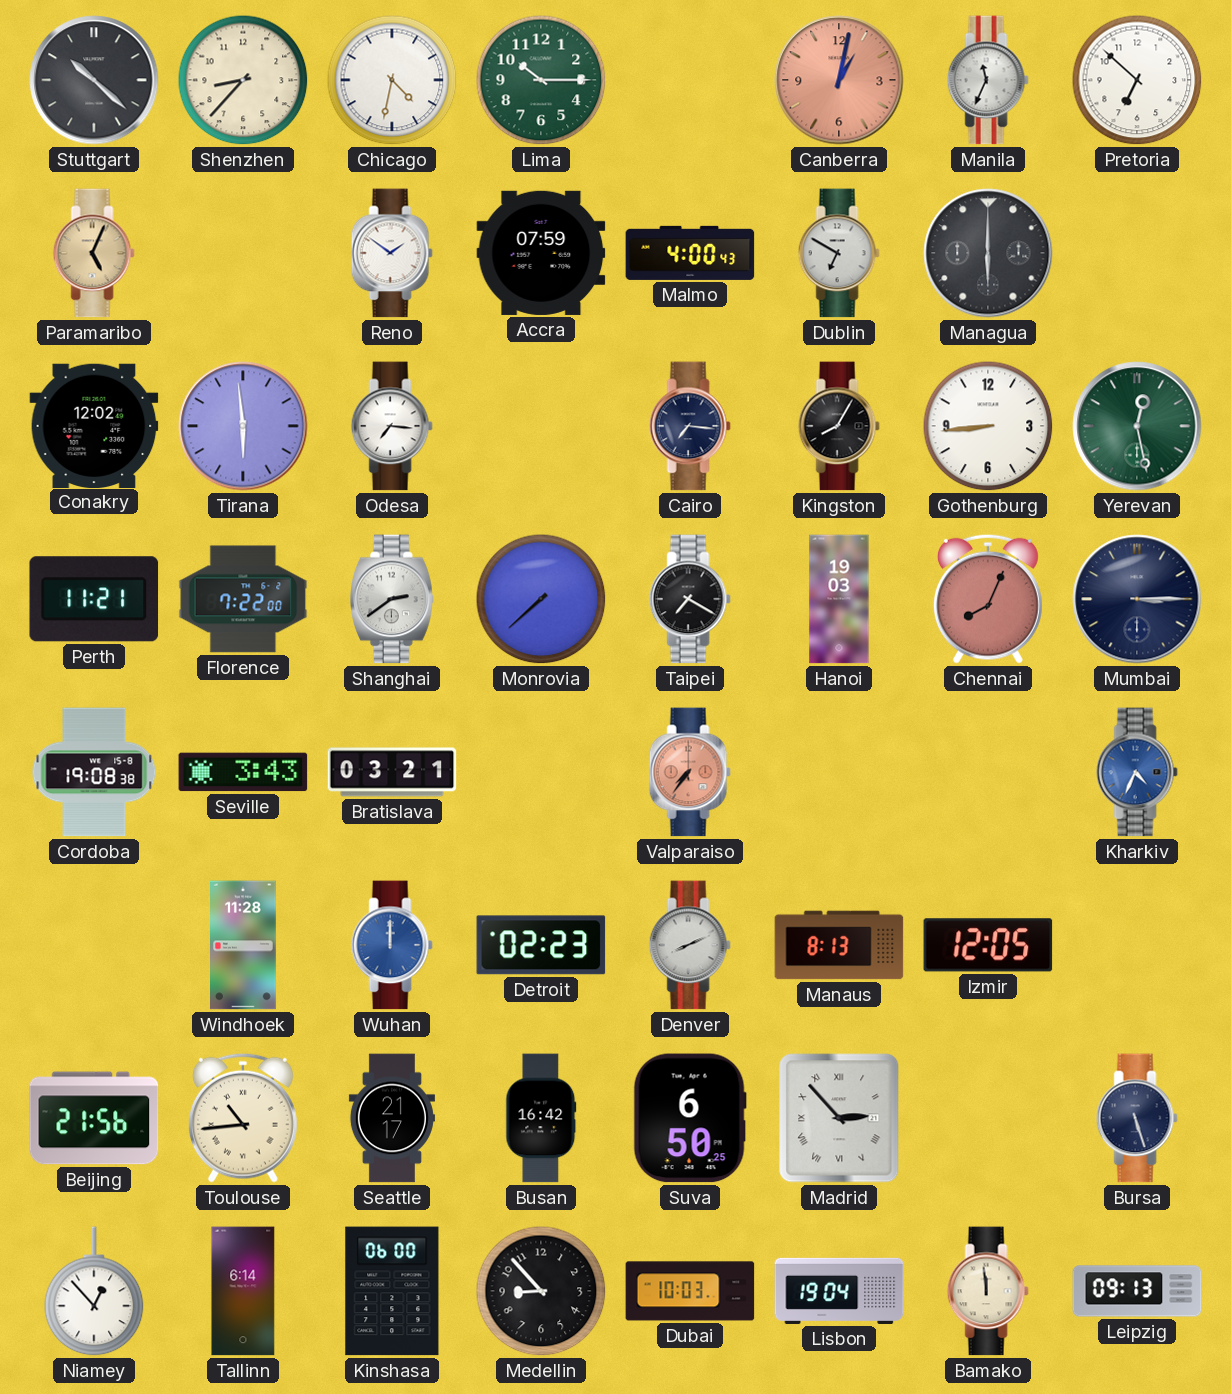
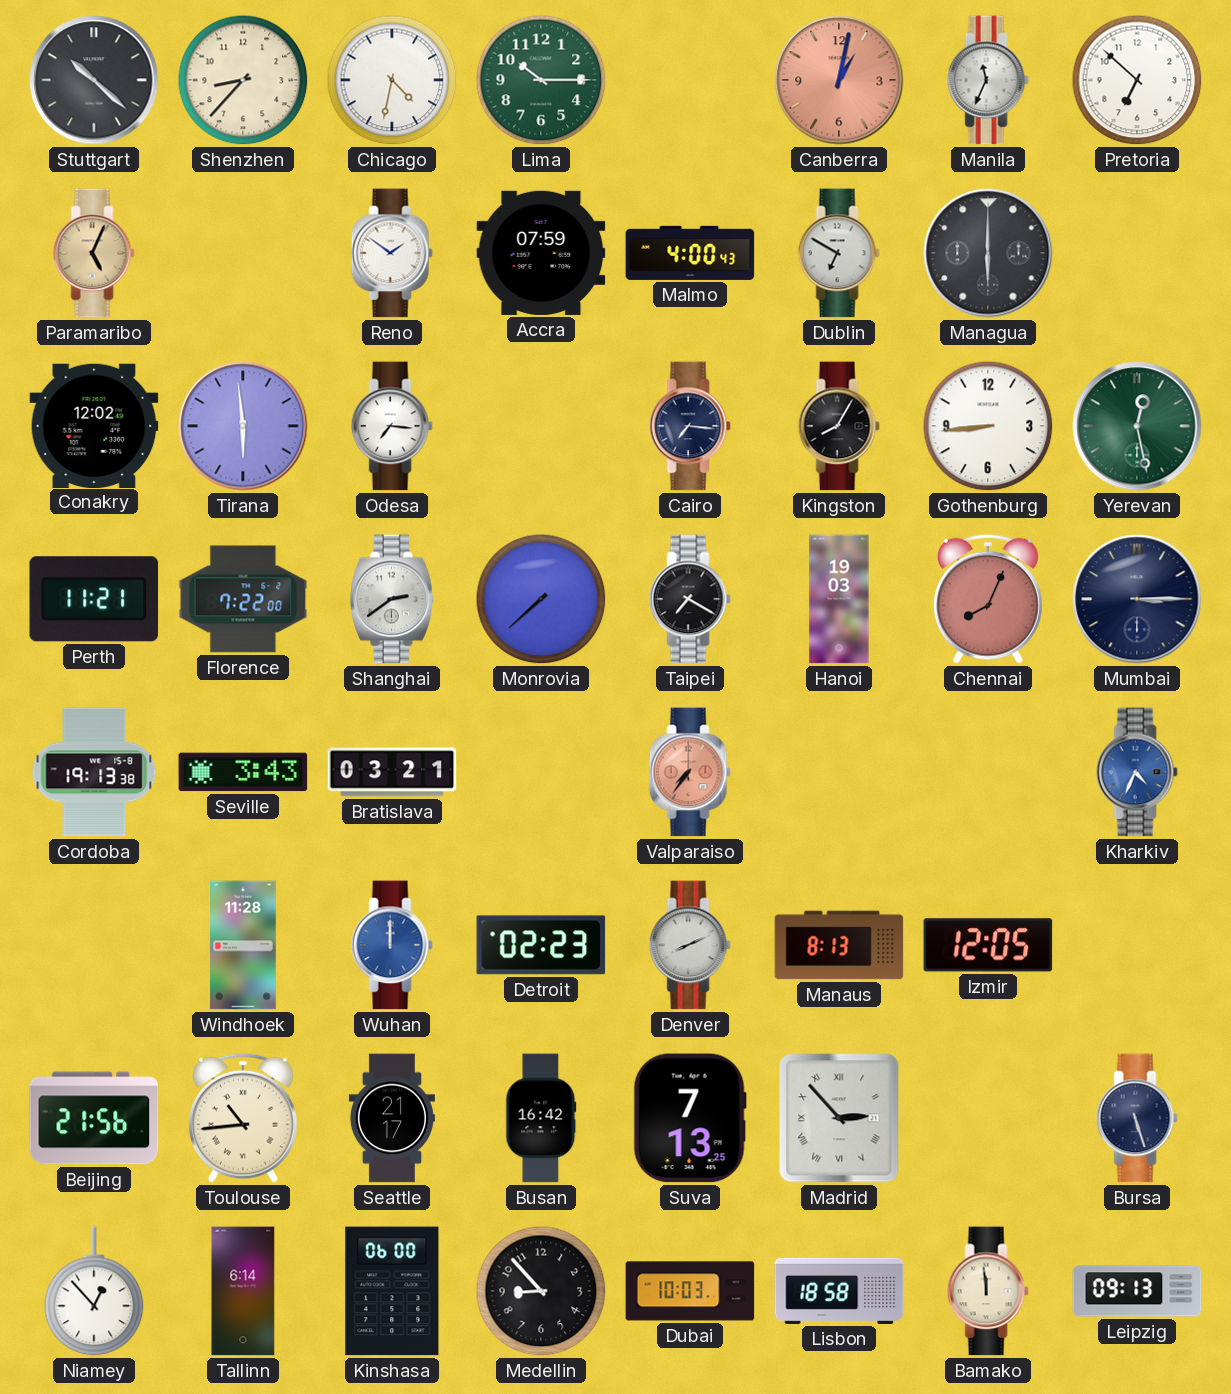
Cordoba: 19:08 -> 19:13 (94, 772)
Suva: 6:50 -> 7:13 (690, 1118)
Lisbon: 19:04 -> 18:58 (839, 1291)
